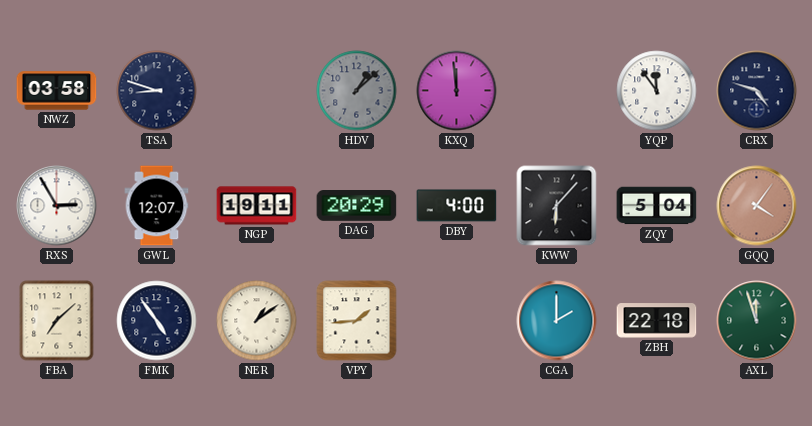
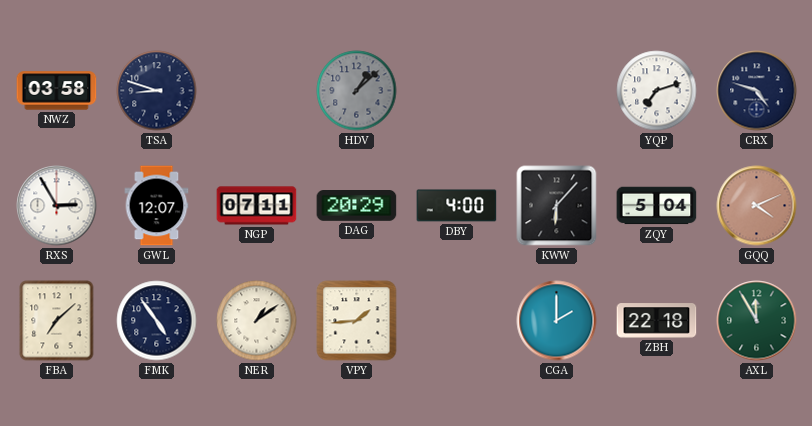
KXQ: 11:59 -> none (457, 91)
YQP: 11:54 -> 7:12 (657, 91)
NGP: 19:11 -> 07:11 (257, 206)
GQQ: 4:06 -> 4:11 (757, 206)
AXL: 11:57 -> 11:55 (757, 321)
